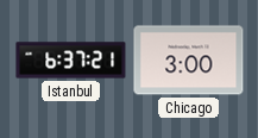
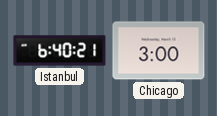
Istanbul: 6:37 -> 6:40 (60, 51)
